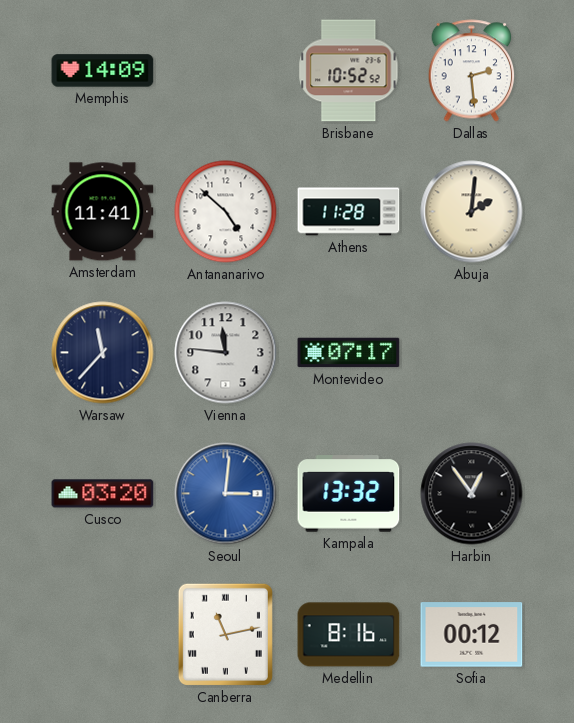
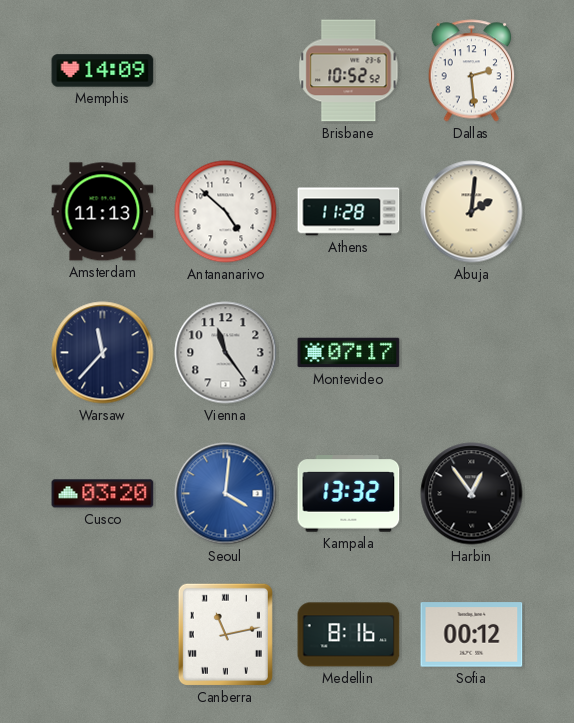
Amsterdam: 11:41 -> 11:13 (103, 212)
Vienna: 11:46 -> 11:24 (226, 353)
Seoul: 3:01 -> 4:01 (226, 494)
